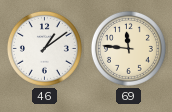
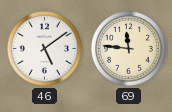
46: 1:09 -> 5:09 (44, 48)
